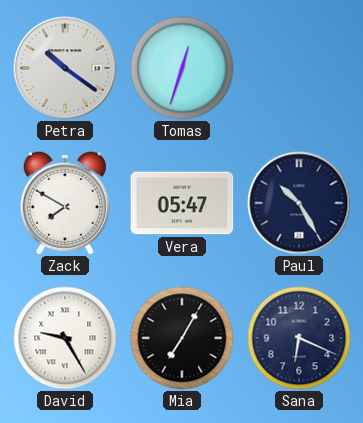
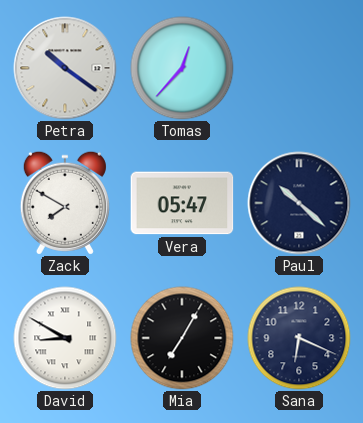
Tomas: 12:33 -> 12:37 (182, 68)
Paul: 10:25 -> 10:22 (299, 203)
David: 9:25 -> 8:50 (65, 338)
